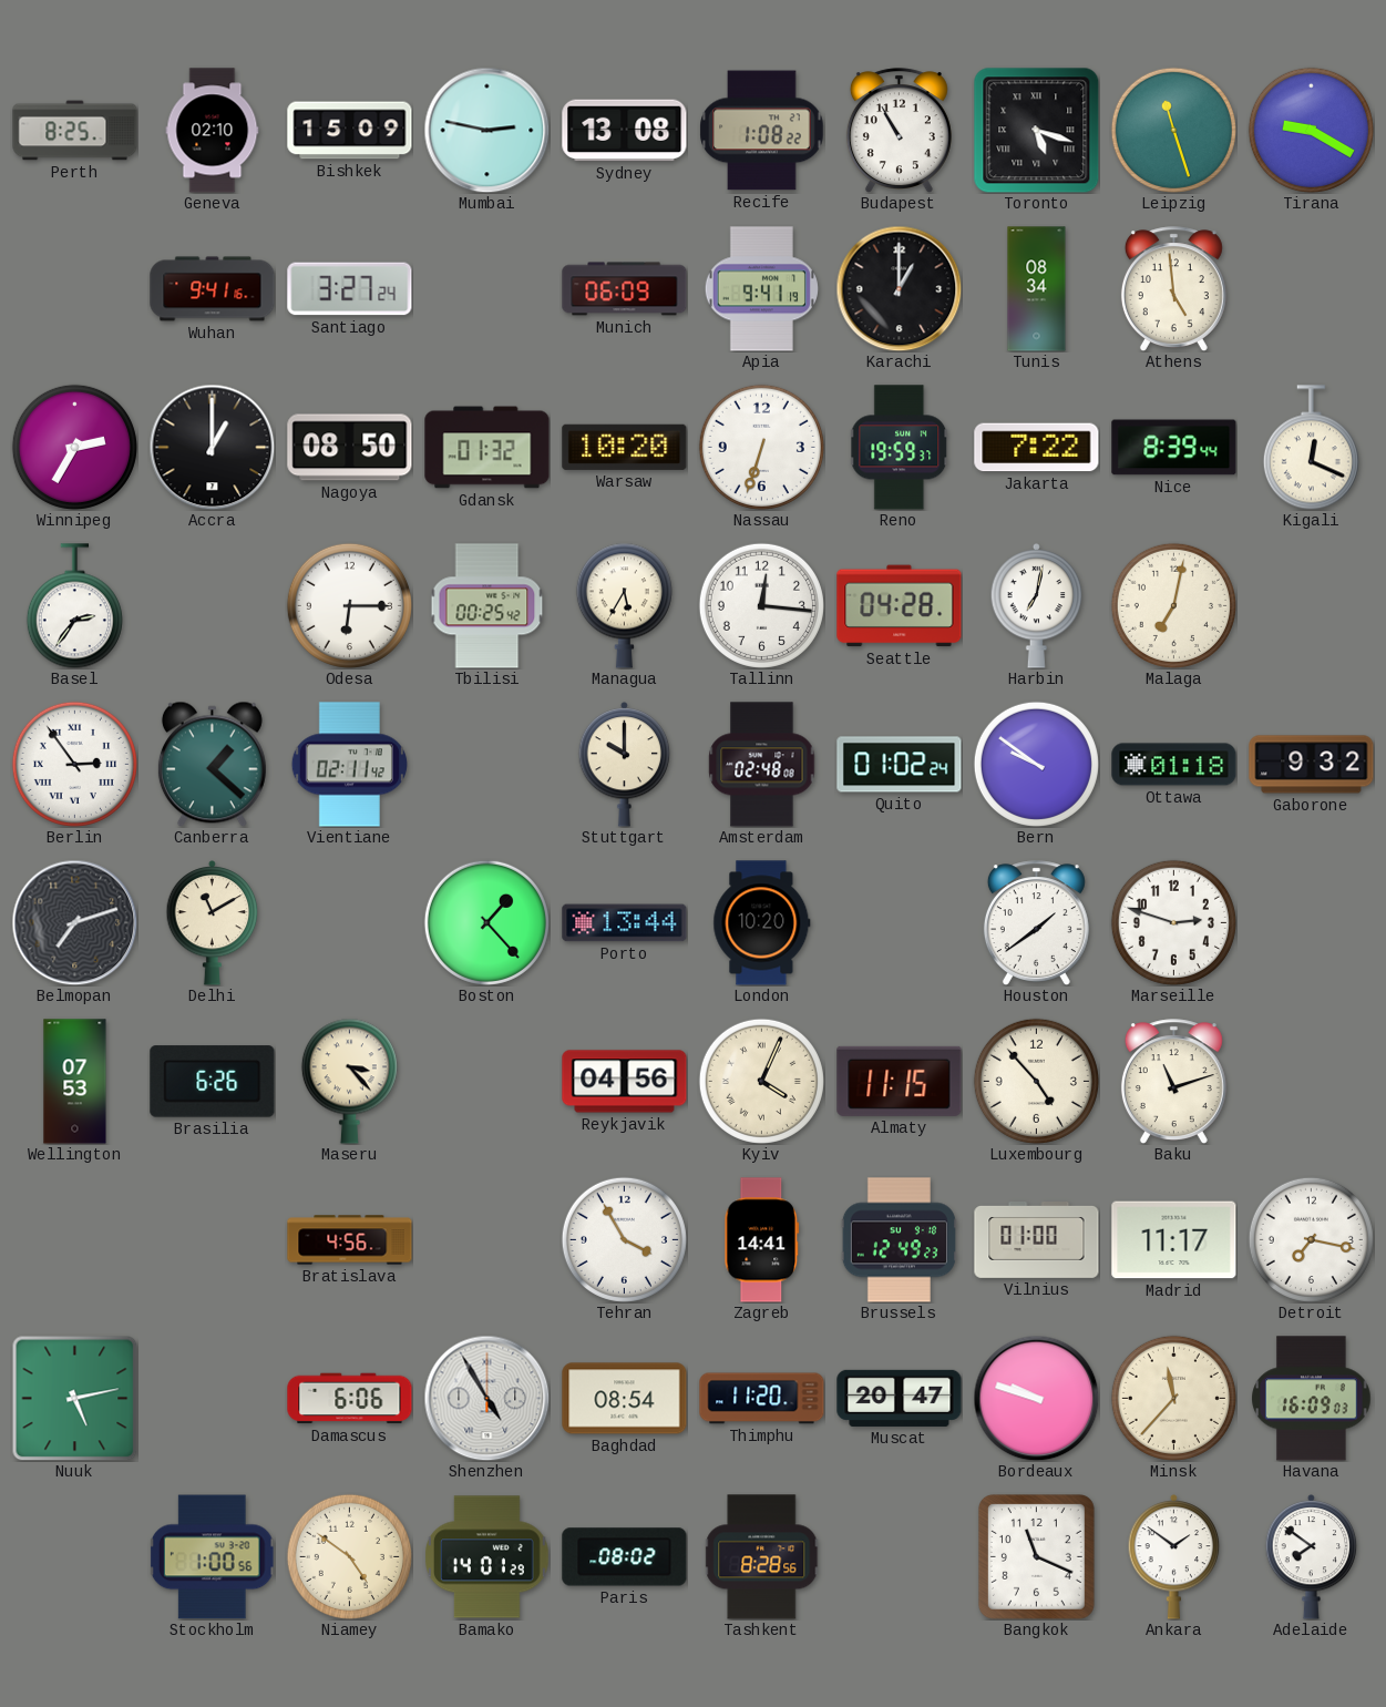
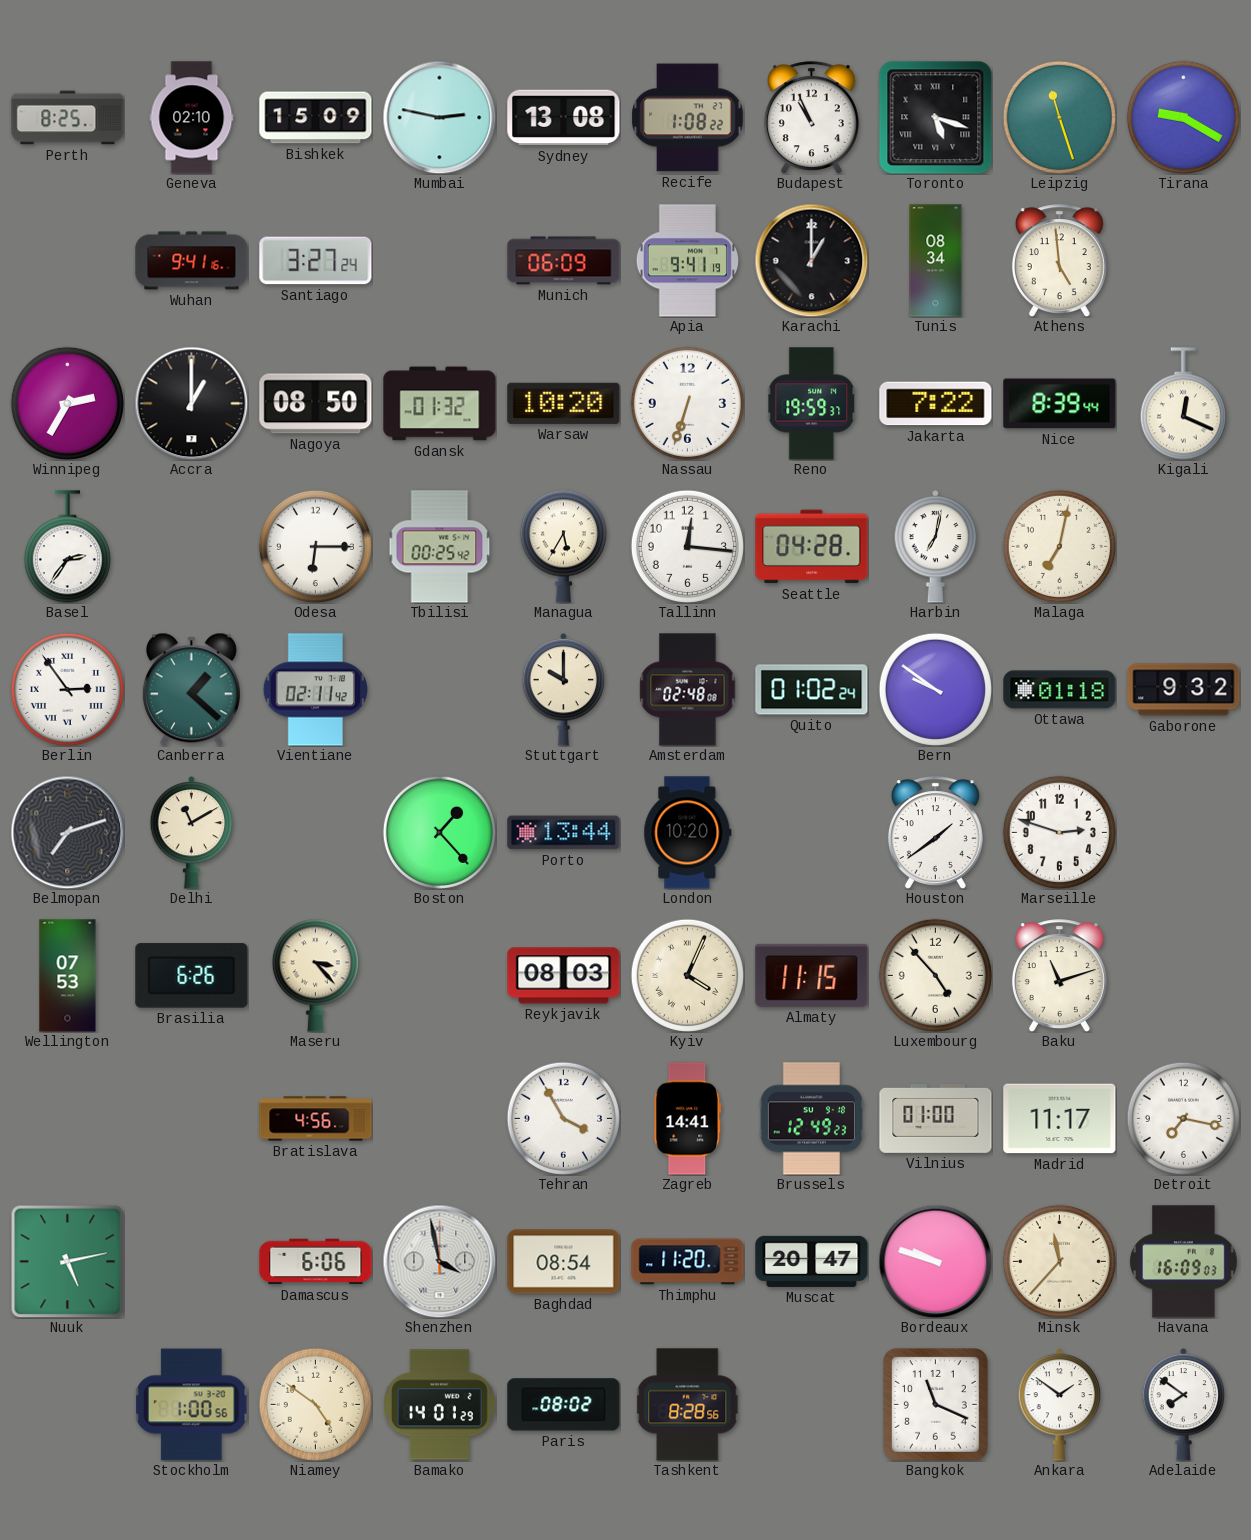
Budapest: 10:55 -> 10:56 (811, 117)
Reykjavik: 04:56 -> 08:03 (564, 976)
Shenzhen: 4:55 -> 3:58 (439, 1261)
